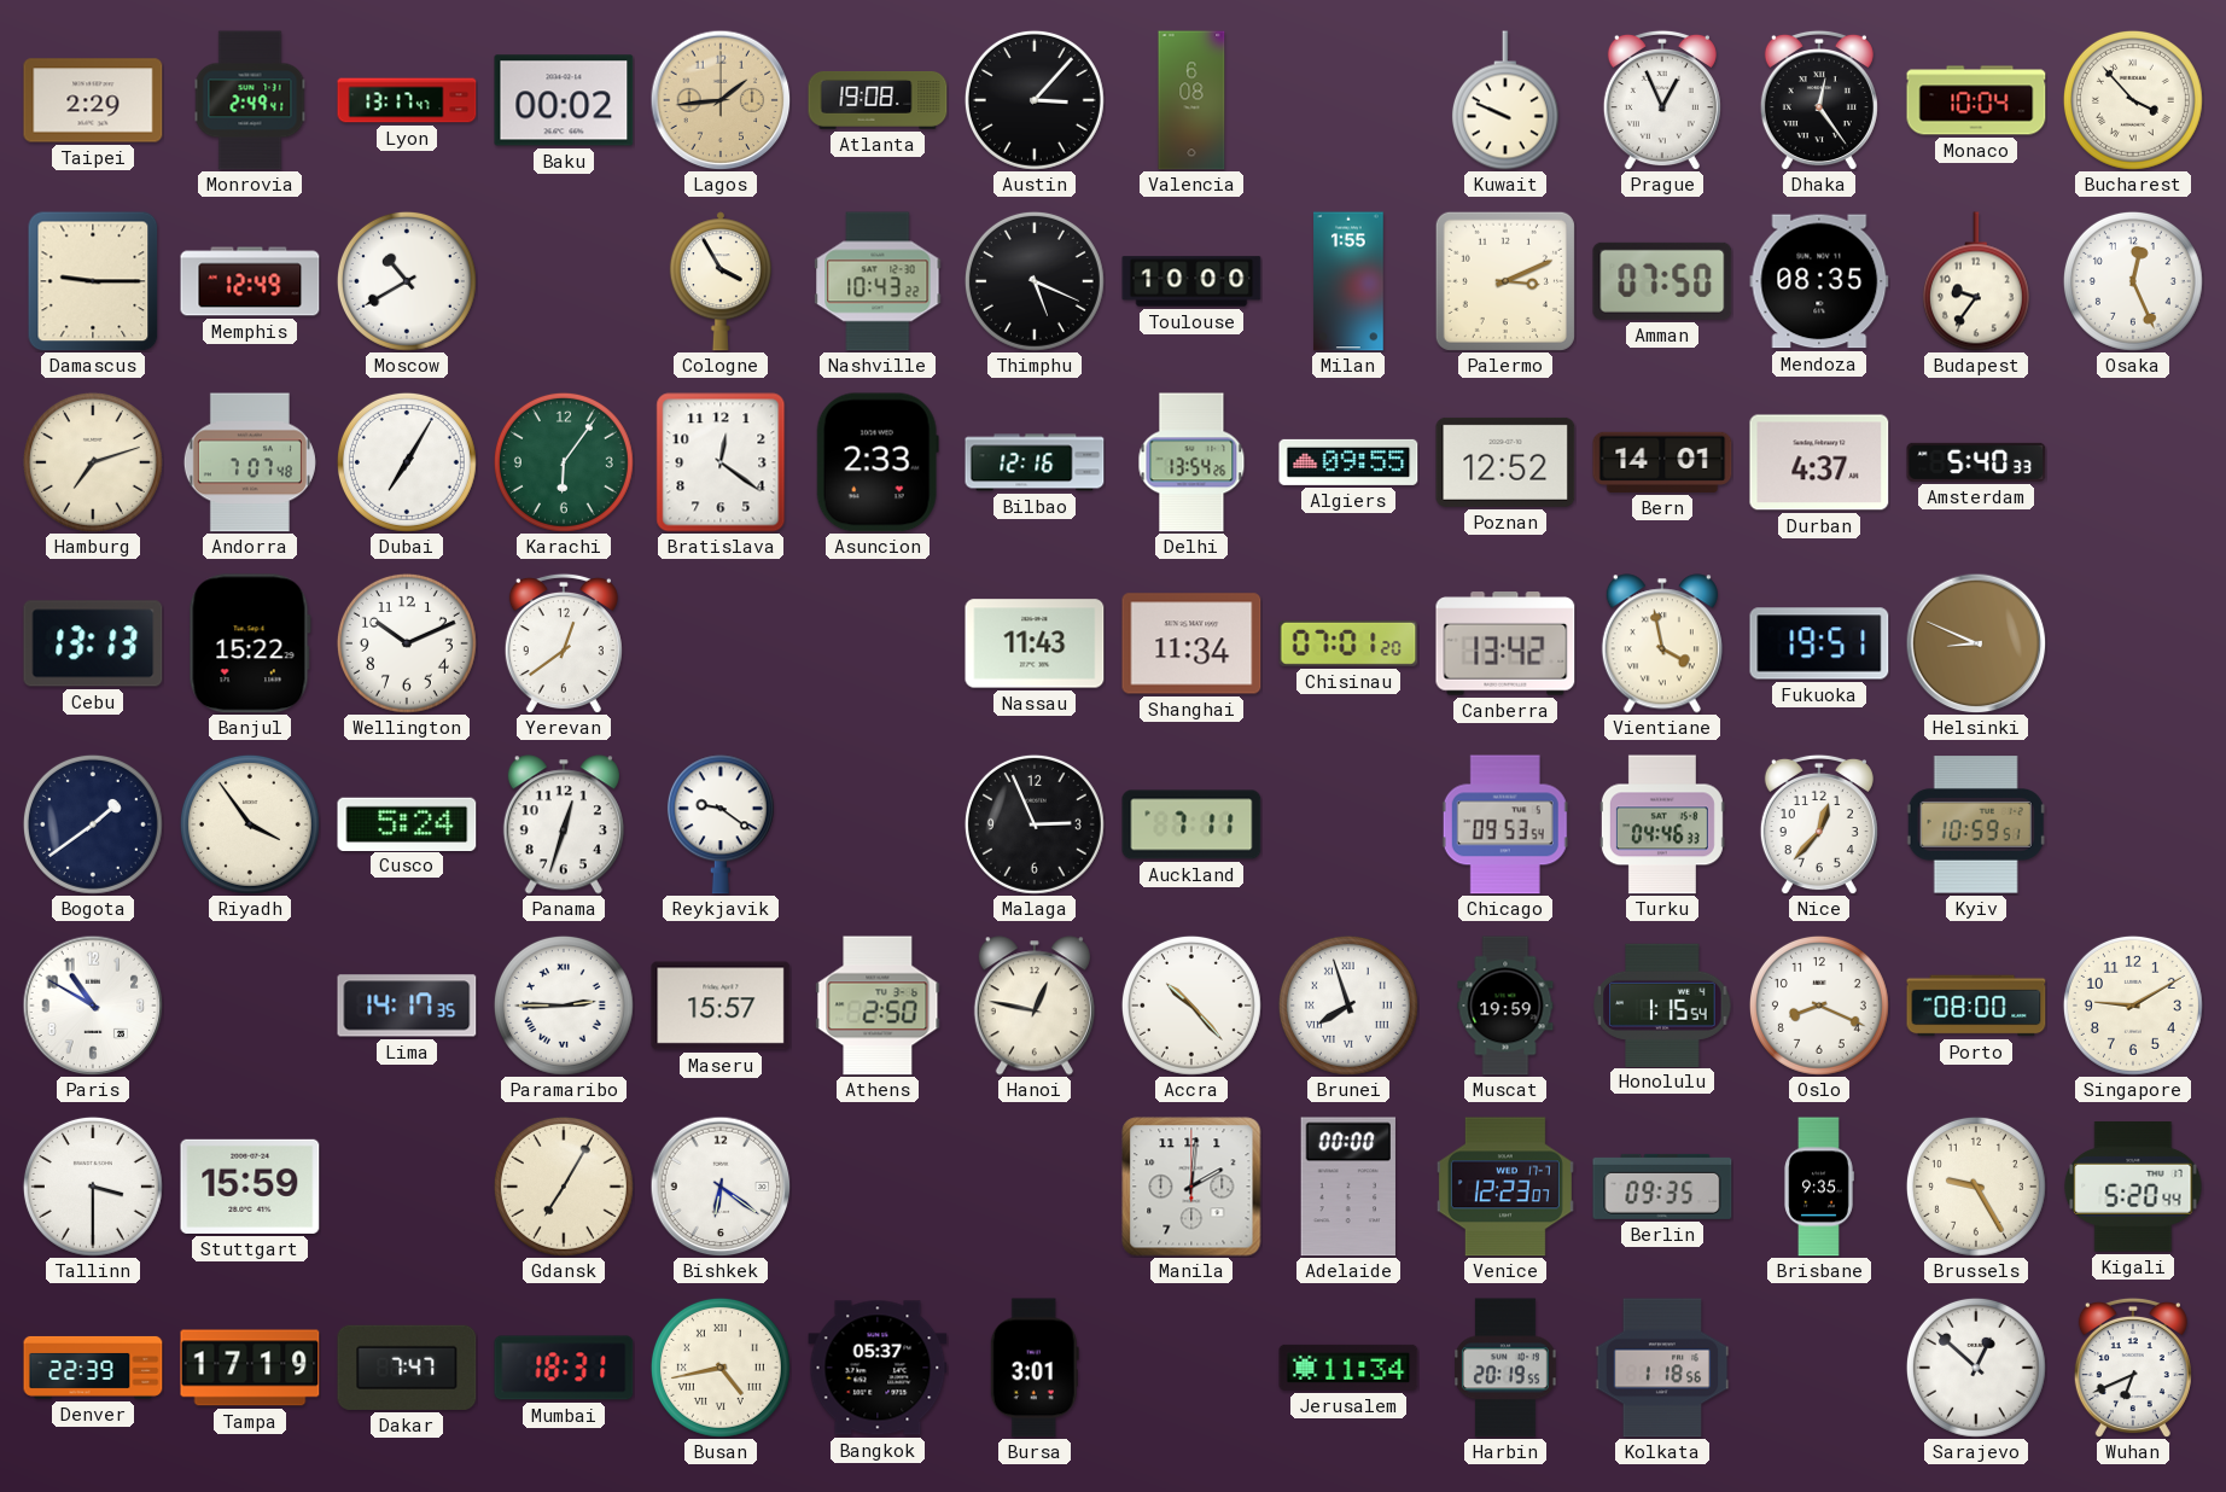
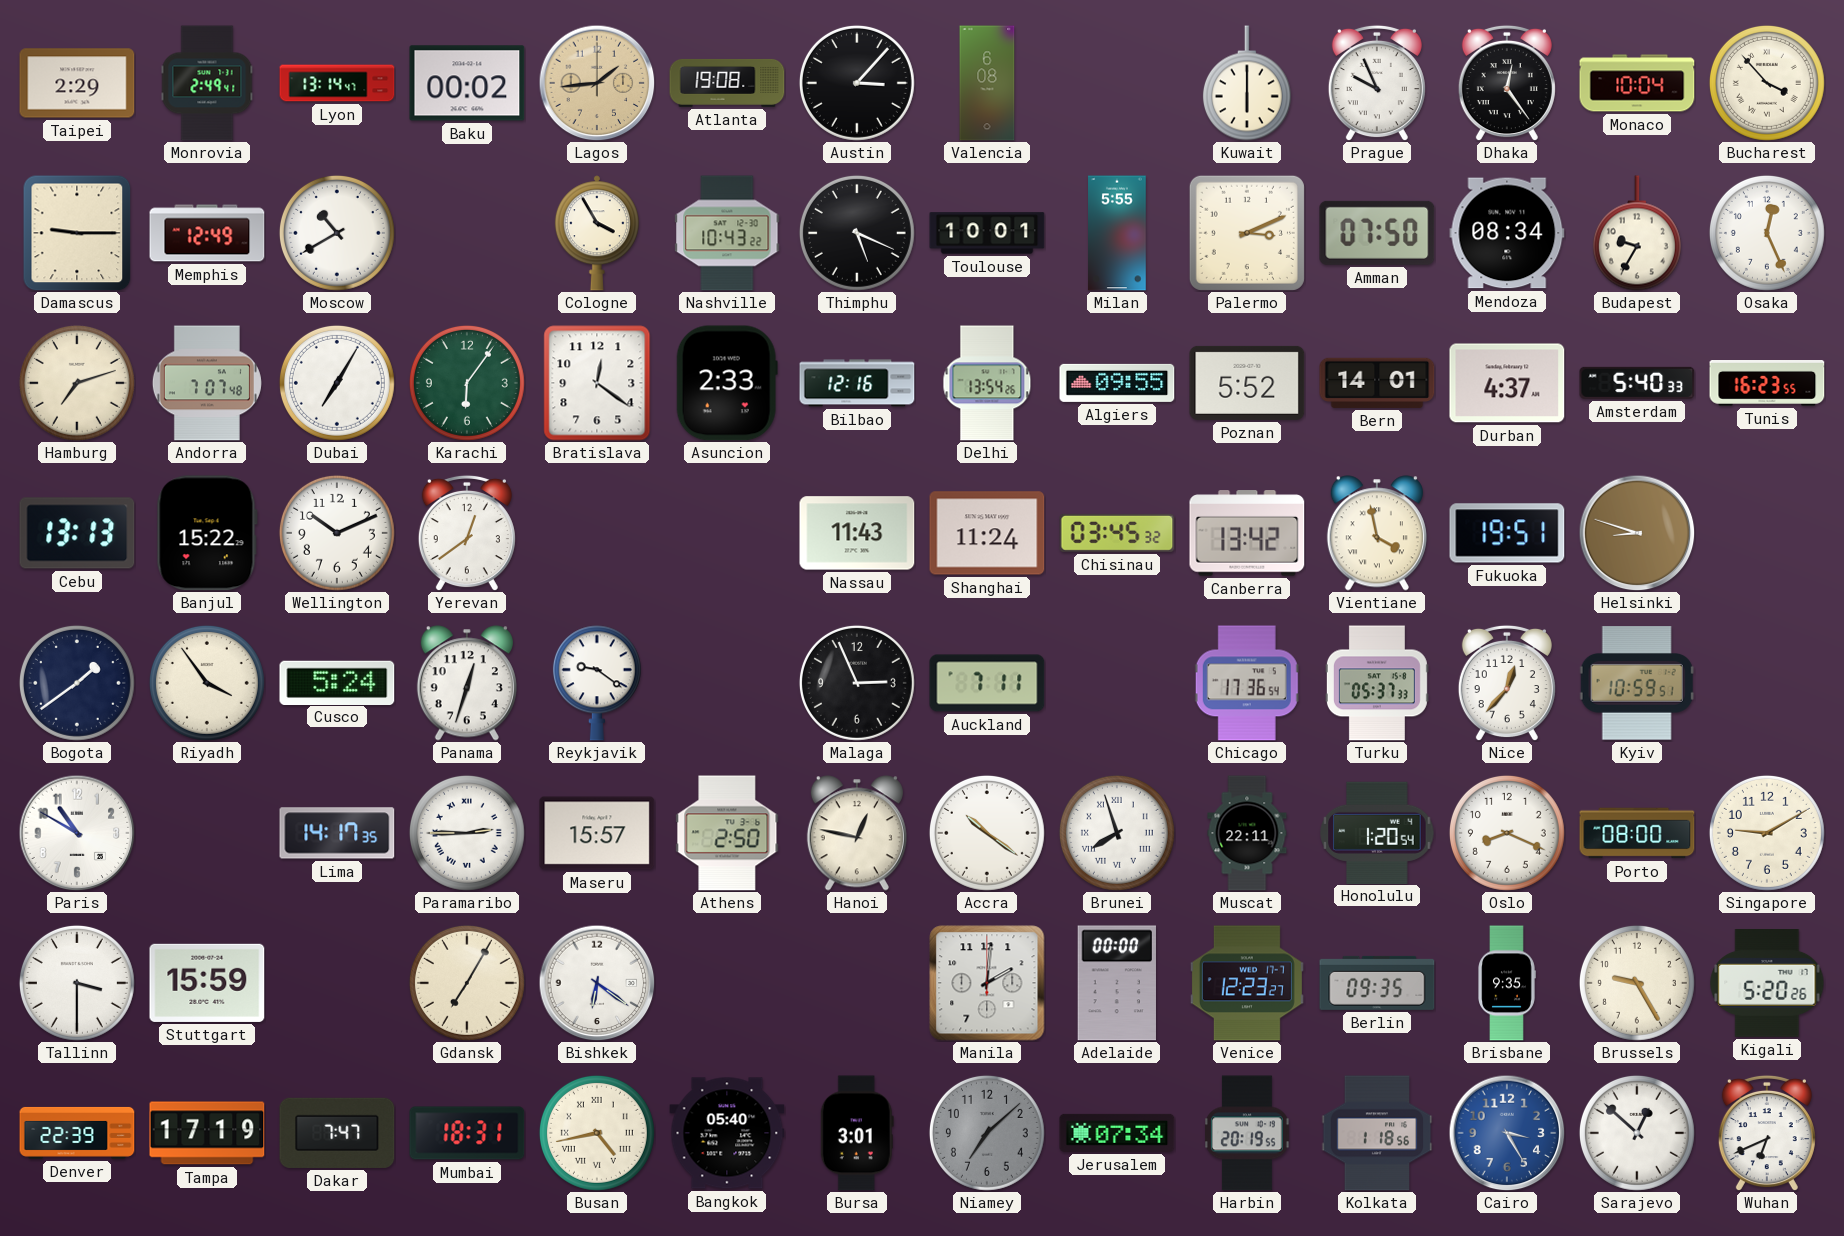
Lyon: 13:17 -> 13:14 (337, 83)
Kuwait: 9:49 -> 6:00 (1247, 83)
Prague: 12:56 -> 9:56 (1377, 83)
Toulouse: 10:00 -> 10:01 (987, 233)
Milan: 1:55 -> 5:55 (1117, 233)
Mendoza: 08:35 -> 08:34 (1507, 233)
Budapest: 9:36 -> 9:35 (1637, 233)
Poznan: 12:52 -> 5:52 (1247, 383)
Tunis: none -> 16:23 (1767, 384)
Shanghai: 11:34 -> 11:24 (987, 533)
Chisinau: 07:01 -> 03:45 (1117, 533)
Helsinki: 8:49 -> 8:48 (1637, 533)
Chicago: 09:53 -> 17:36 (1247, 683)
Turku: 04:46 -> 05:37 (1377, 683)
Accra: 10:23 -> 10:21 (987, 833)
Muscat: 19:59 -> 22:11 (1247, 833)
Honolulu: 1:15 -> 1:20 (1377, 832)
Venice: 12:23:07 -> 12:23:27 (1247, 983)
Kigali: 5:20:44 -> 5:20:26 (1767, 984)
Bangkok: 05:37 -> 05:40 (727, 1133)
Niamey: none -> 7:08 (987, 1133)
Jerusalem: 11:34 -> 07:34 (1117, 1133)
Cairo: none -> 3:25 (1507, 1133)
